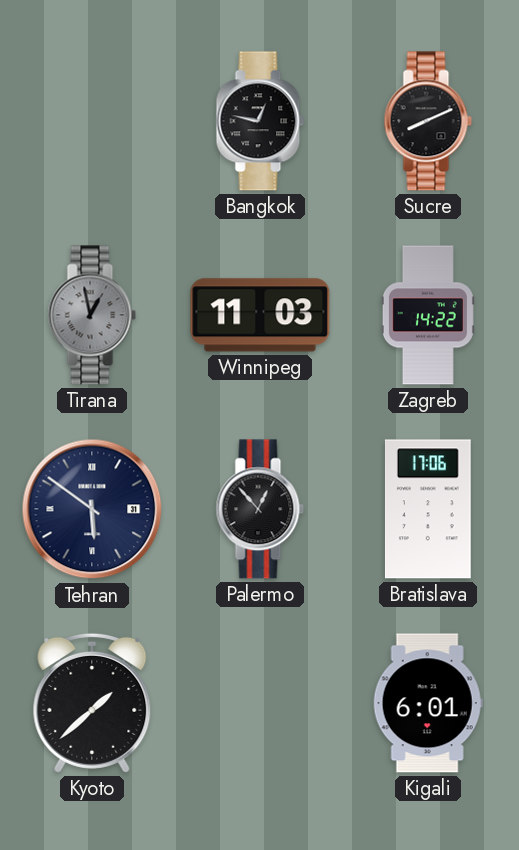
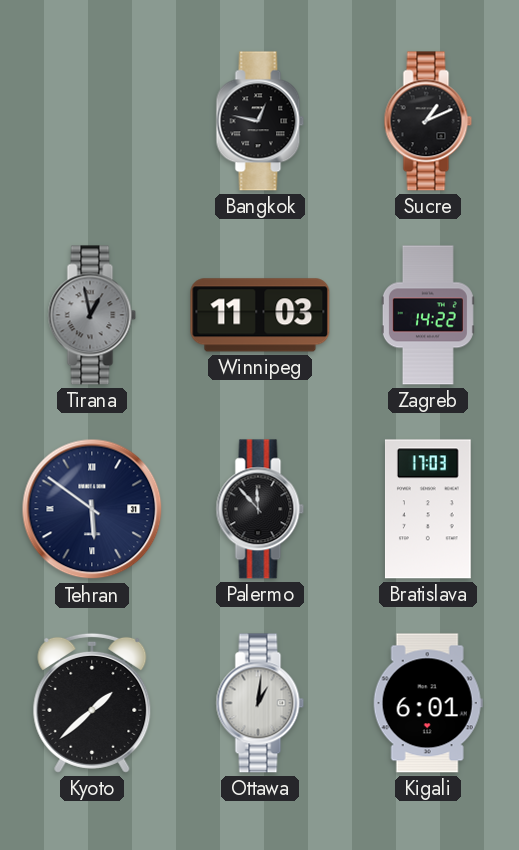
Sucre: 8:11 -> 1:11 (428, 121)
Palermo: 12:53 -> 11:53 (260, 509)
Bratislava: 17:06 -> 17:03 (428, 509)
Ottawa: none -> 1:01 (260, 703)
